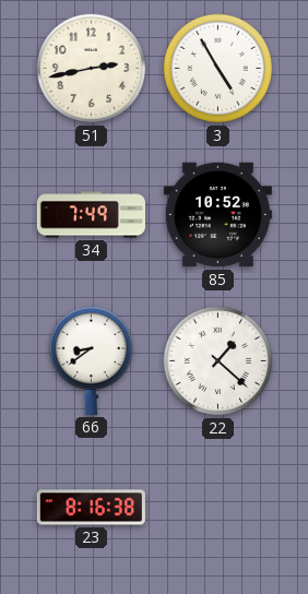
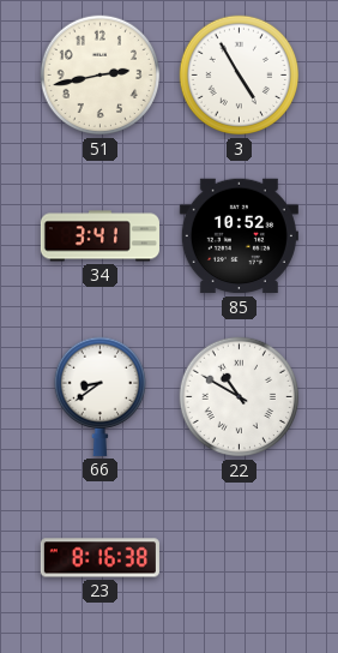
34: 7:49 -> 3:41 (99, 236)
22: 1:22 -> 10:50 (240, 397)
